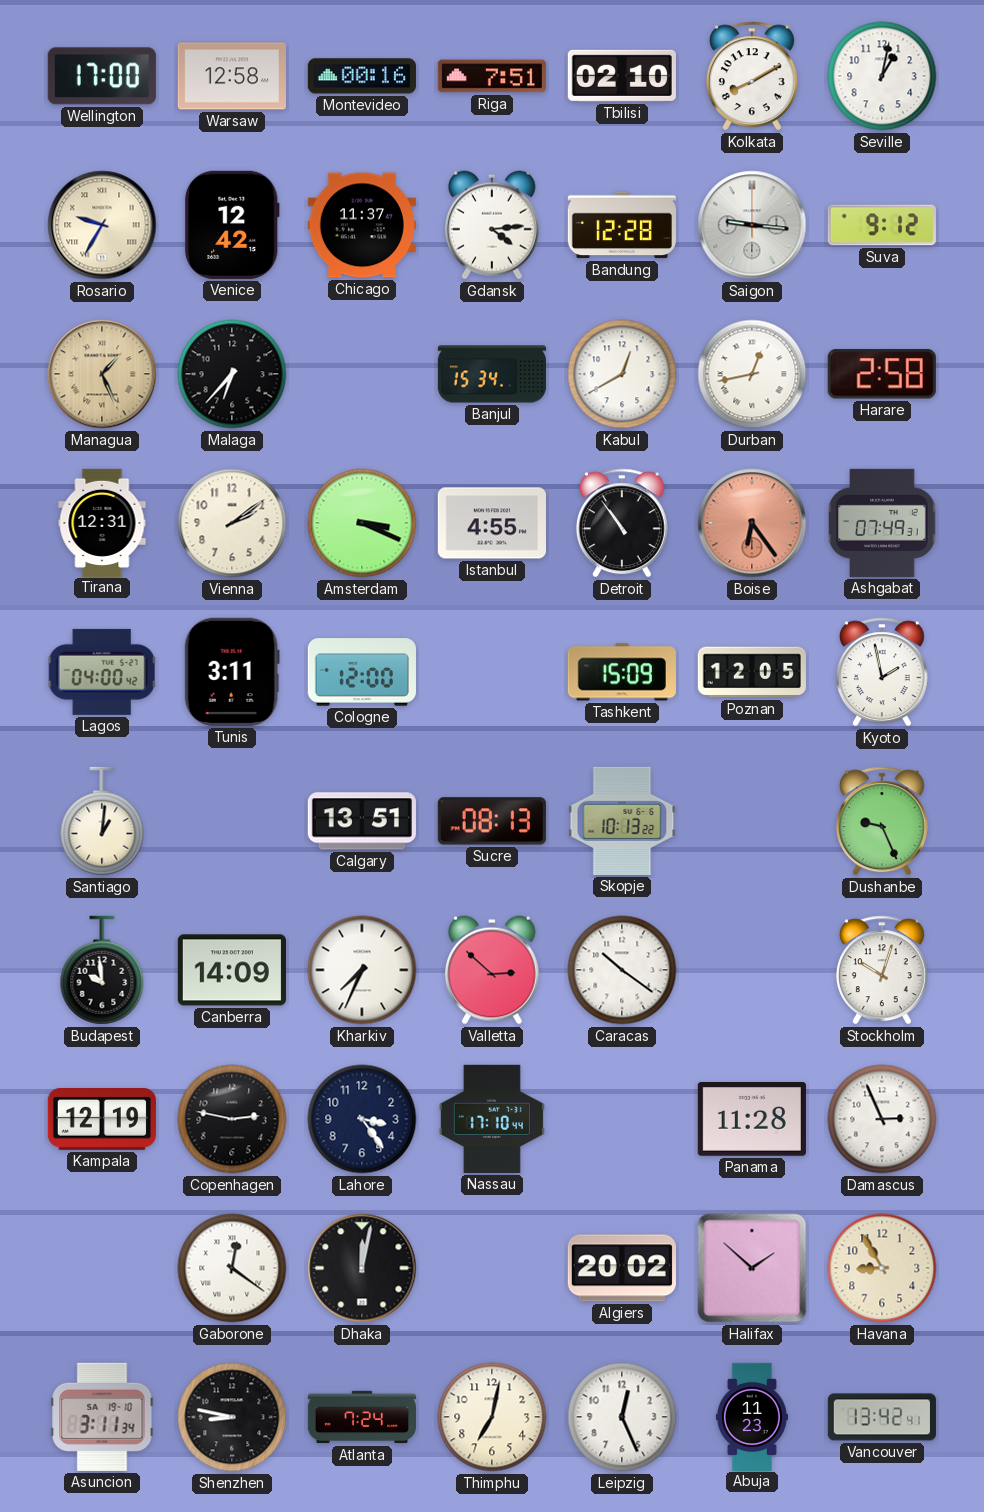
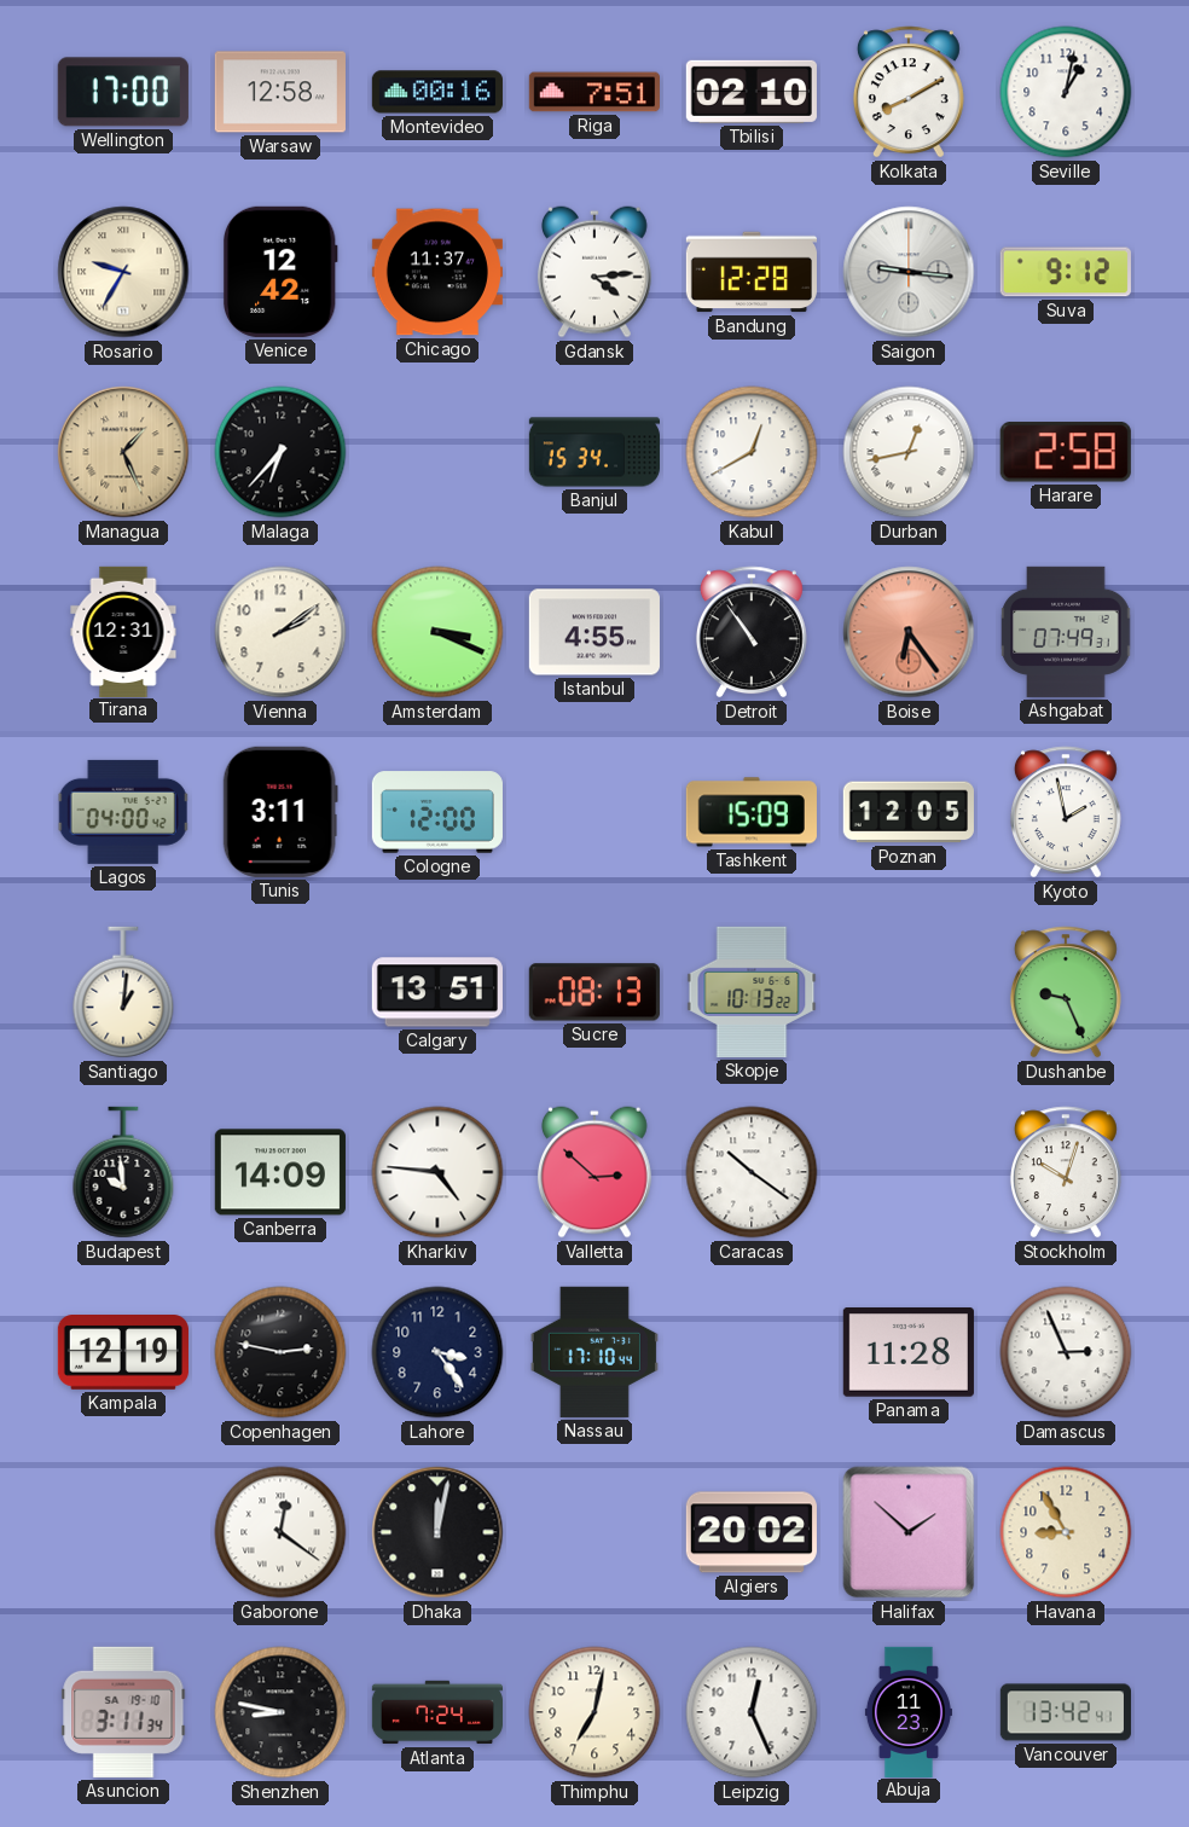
Kharkiv: 7:34 -> 4:46 (437, 1172)
